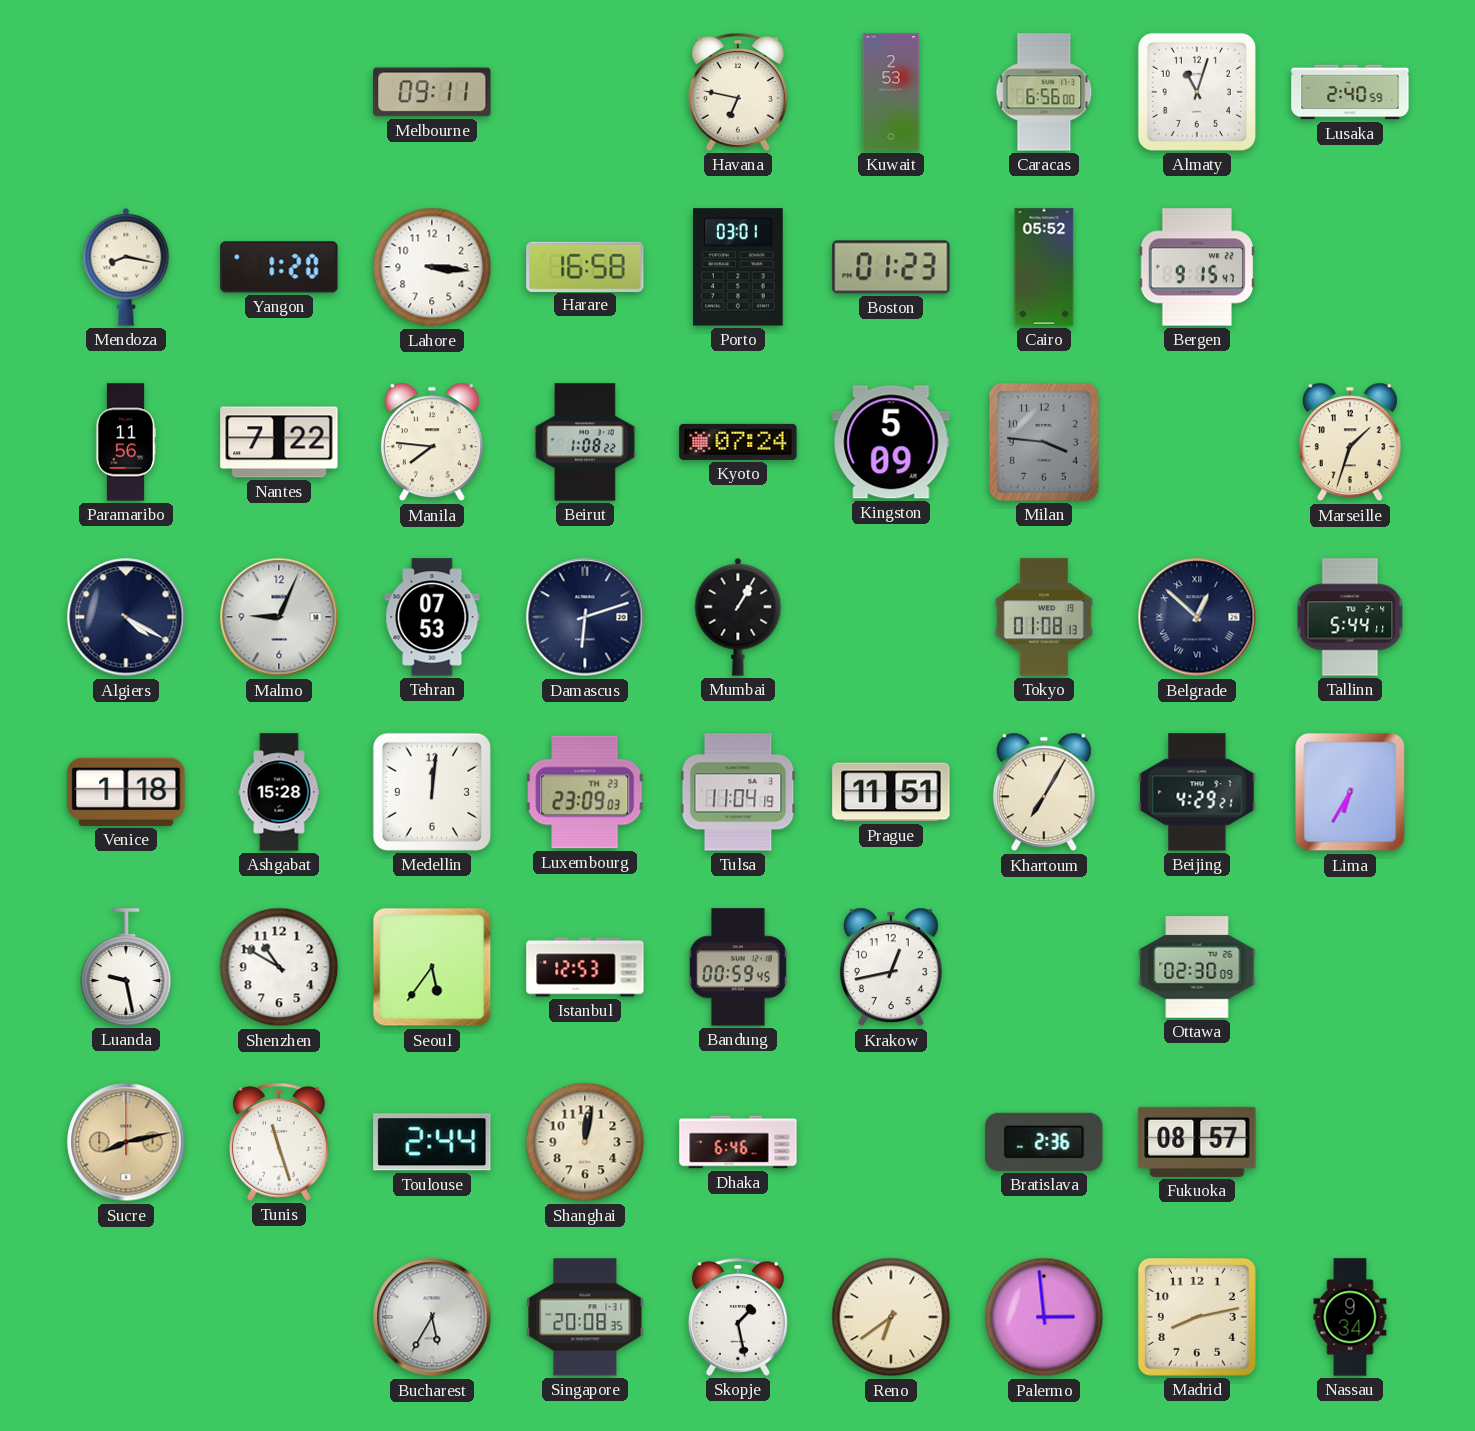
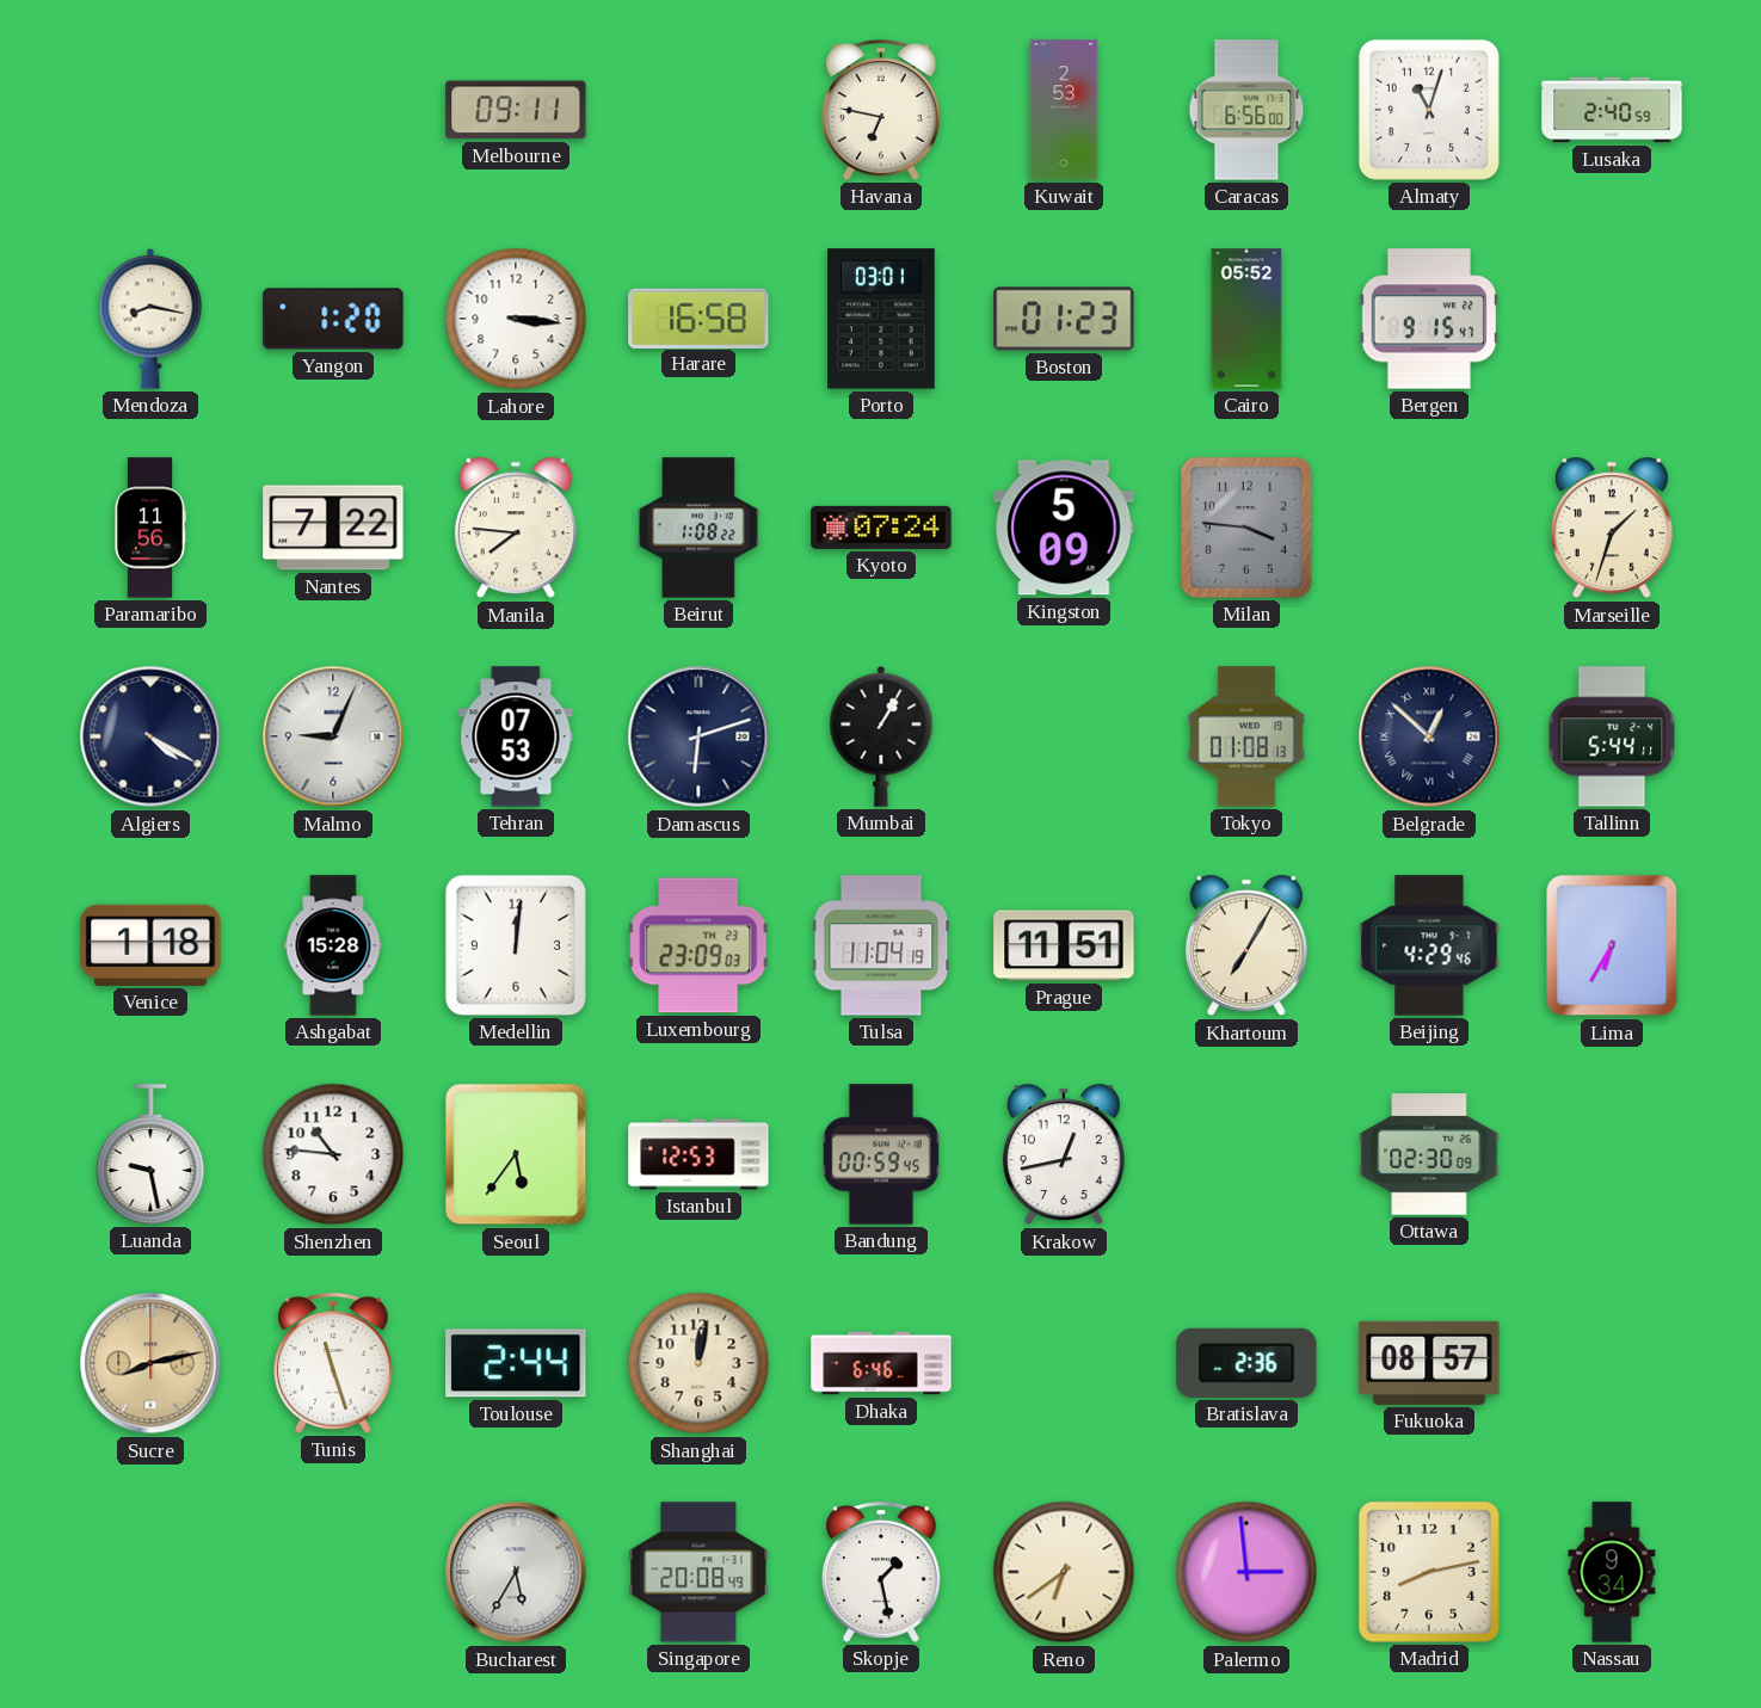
Beijing: 4:29:21 -> 4:29:46 (1429, 945)
Shenzhen: 10:50 -> 10:46 (333, 1154)
Singapore: 20:08:35 -> 20:08:49 (698, 1572)
